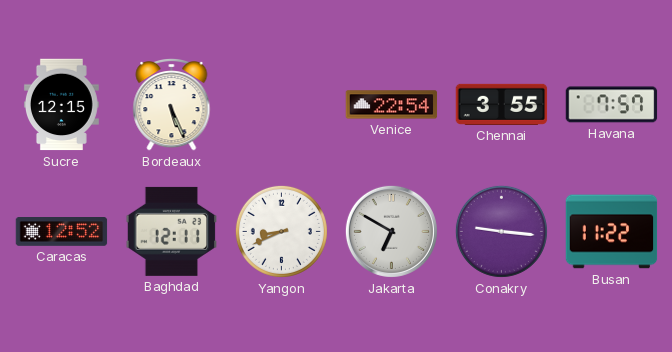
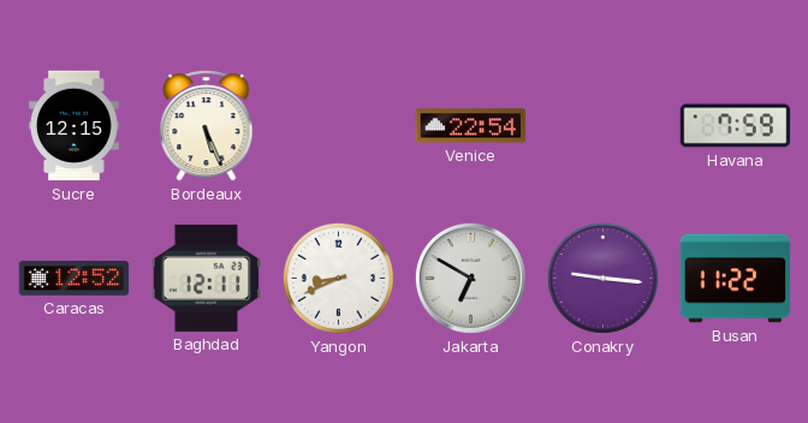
Chennai: 3:55 -> none (502, 104)
Havana: 7:57 -> 7:59 (736, 126)
